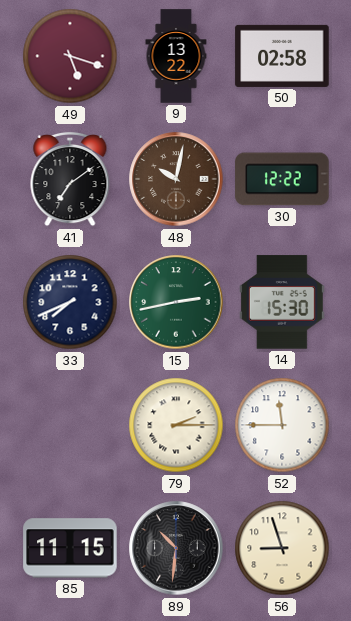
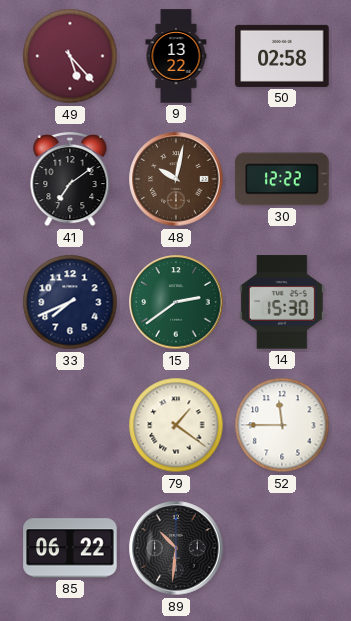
49: 5:18 -> 5:23 (70, 56)
15: 2:43 -> 2:39 (176, 302)
79: 2:15 -> 1:21 (176, 425)
85: 11:15 -> 06:22 (70, 548)
56: 8:57 -> none (282, 548)
